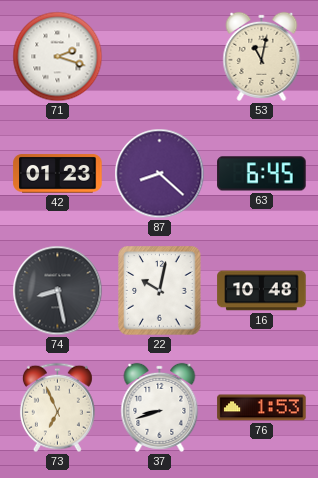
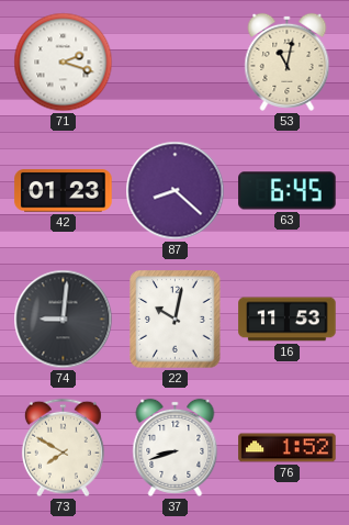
74: 8:28 -> 9:01 (64, 320)
16: 10:48 -> 11:53 (288, 320)
73: 6:56 -> 7:50 (63, 448)
76: 1:53 -> 1:52 (288, 448)
